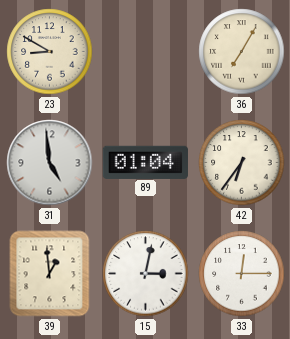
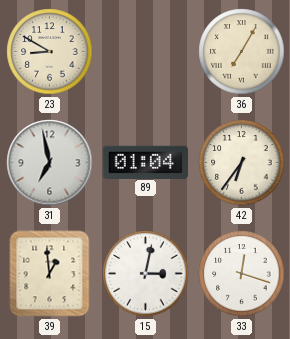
31: 4:59 -> 6:58 (50, 163)
33: 12:15 -> 12:18 (242, 274)
